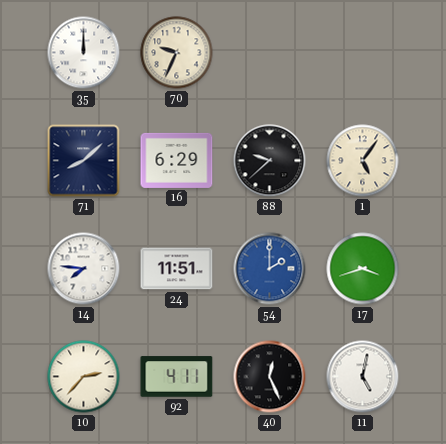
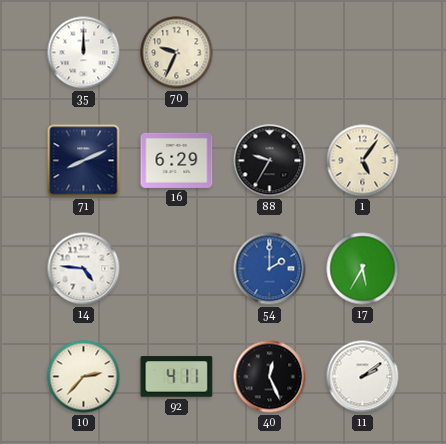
71: 8:08 -> 8:11 (84, 161)
88: 9:38 -> 9:35 (270, 161)
14: 7:46 -> 4:46 (84, 269)
24: 11:51 -> none (177, 269)
17: 3:42 -> 5:35 (363, 269)
11: 5:02 -> 2:09 (363, 377)
